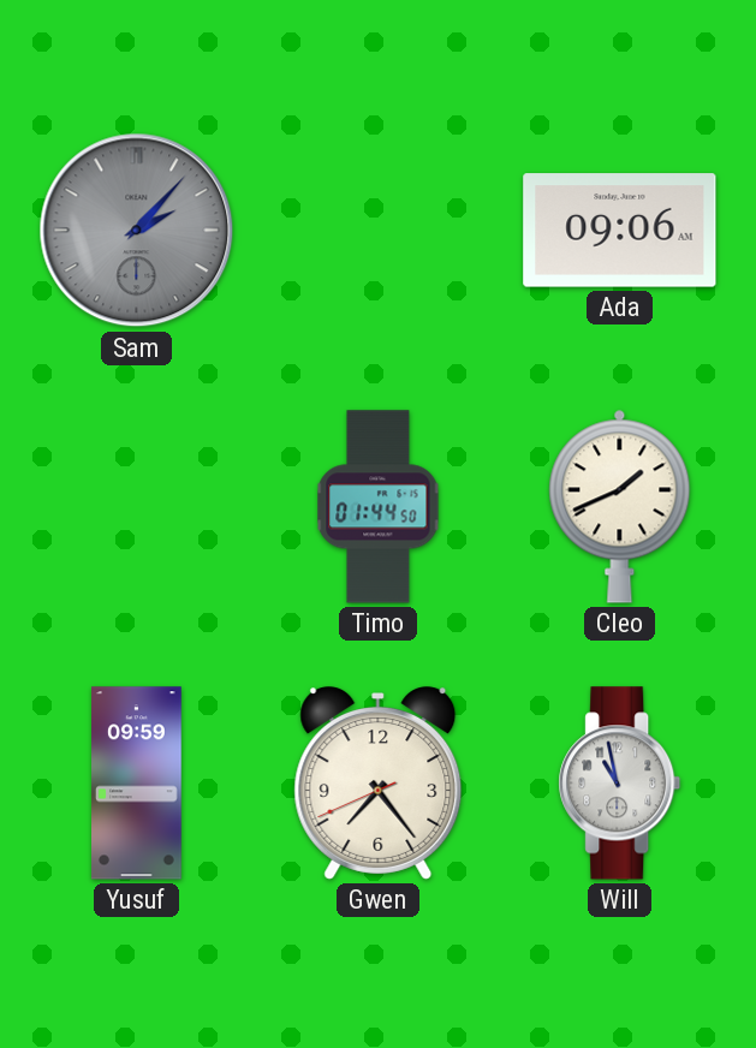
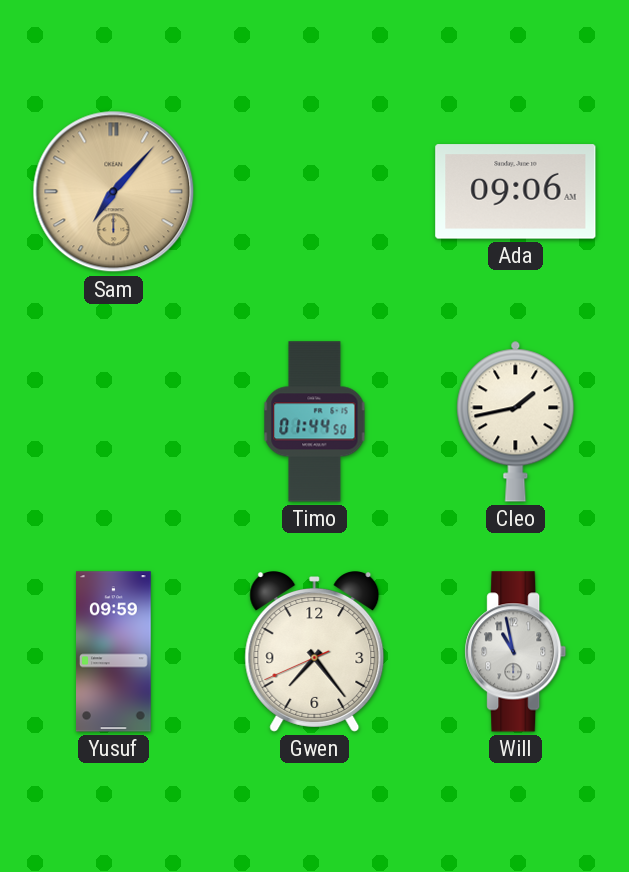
Sam: 2:07 -> 7:07 (114, 192)
Sam dial: grey -> champagne (114, 192)
Cleo: 1:41 -> 1:43 (516, 421)
